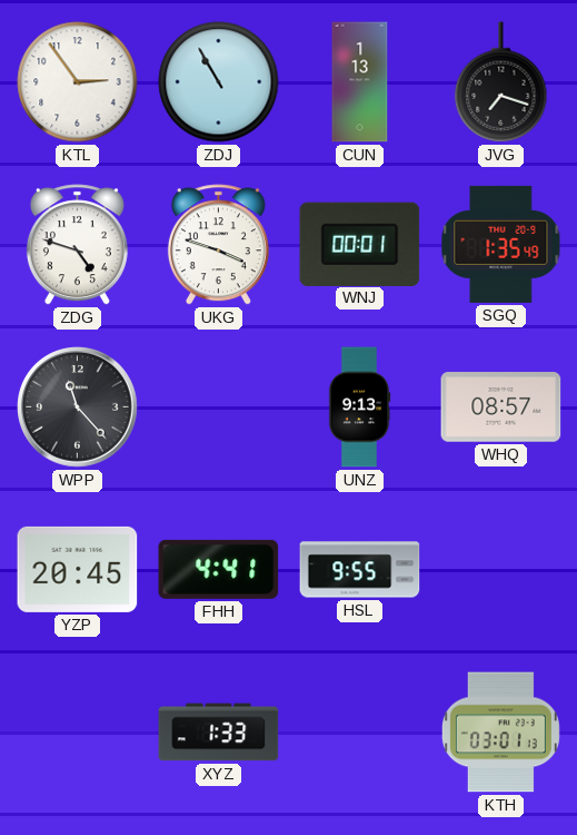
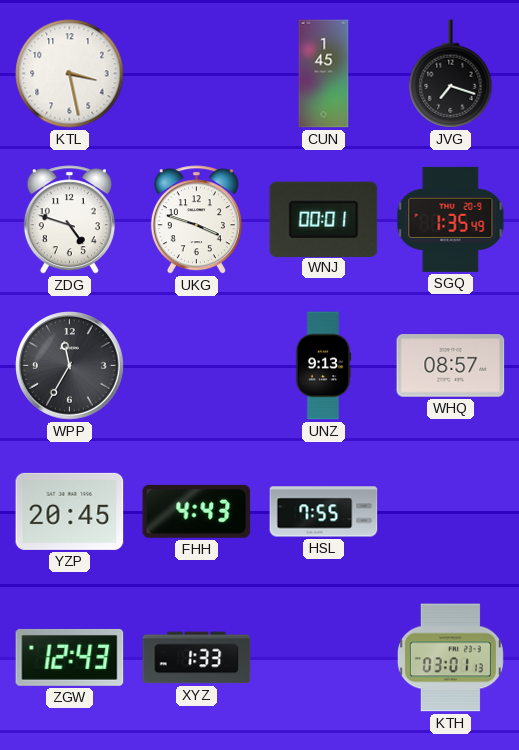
KTL: 2:54 -> 3:28 (70, 74)
ZDJ: 10:55 -> none (219, 82)
CUN: 1:13 -> 1:45 (324, 74)
WPP: 11:23 -> 11:35 (70, 366)
FHH: 4:41 -> 4:43 (197, 511)
HSL: 9:55 -> 7:55 (324, 512)
ZGW: none -> 12:43 (70, 657)
